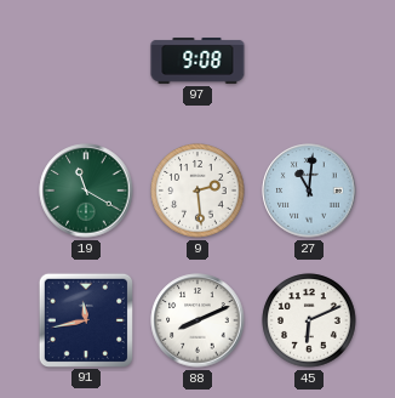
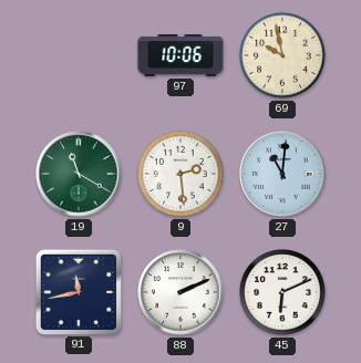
97: 9:08 -> 10:06 (180, 56)
69: none -> 9:58 (282, 55)
88: 8:11 -> 2:11 (180, 292)
